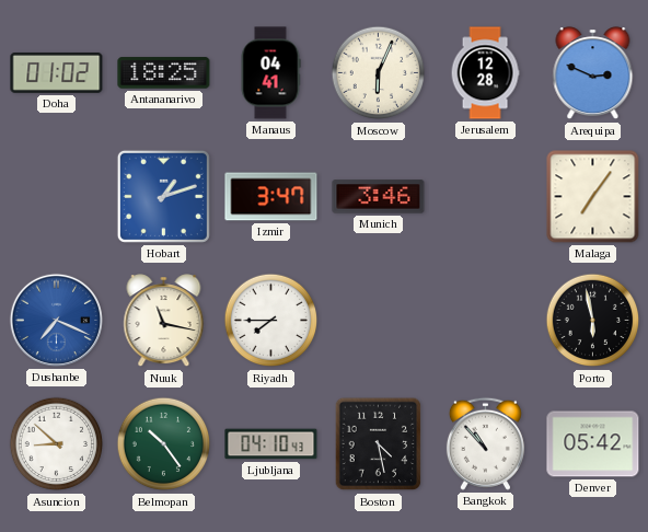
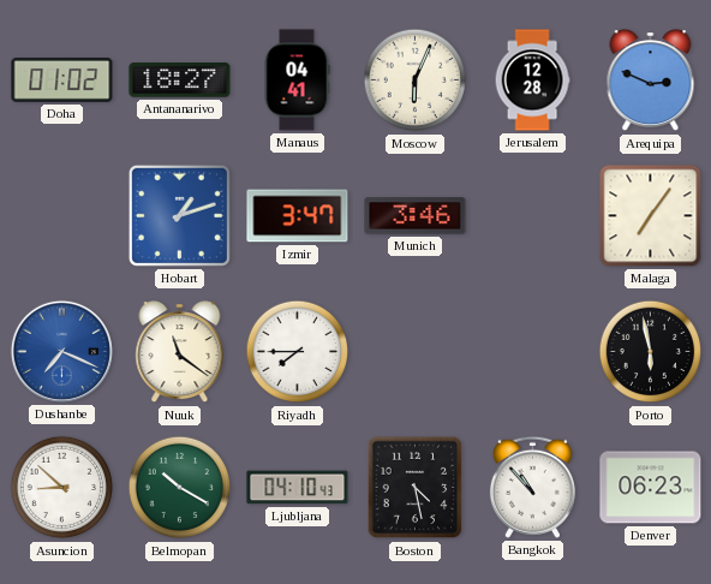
Antananarivo: 18:25 -> 18:27 (180, 81)
Nuuk: 11:17 -> 11:21 (180, 352)
Belmopan: 10:24 -> 10:20 (180, 488)
Denver: 05:42 -> 06:23 (651, 488)
